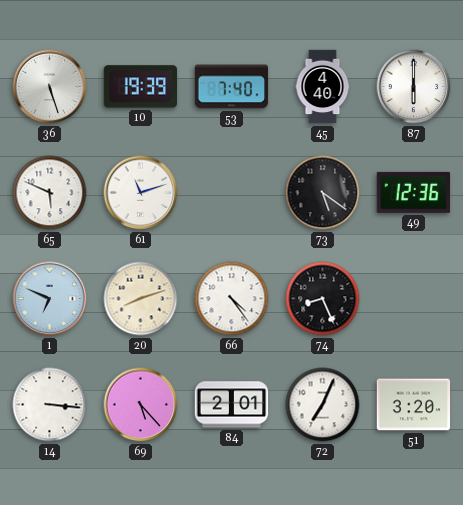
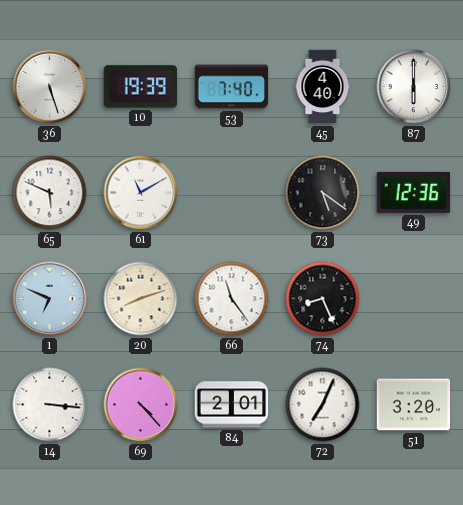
61: 11:12 -> 11:10 (141, 193)
66: 4:24 -> 11:24 (232, 299)
69: 5:23 -> 4:23 (141, 405)
